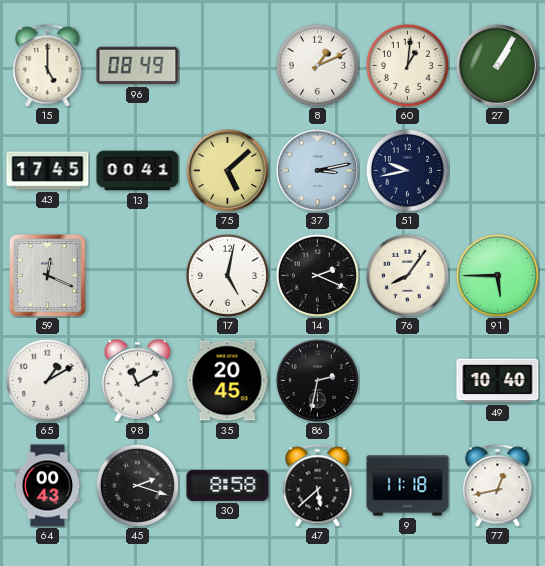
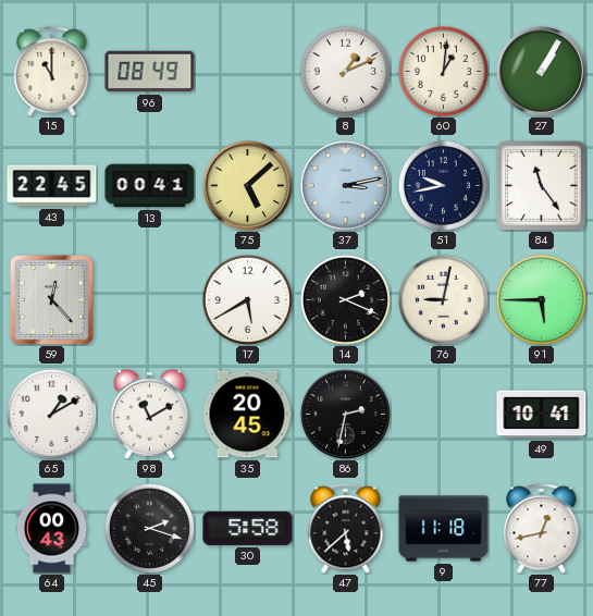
15: 5:00 -> 11:00 (52, 72)
43: 17:45 -> 22:45 (52, 186)
84: none -> 11:24 (542, 186)
59: 12:19 -> 12:23 (51, 299)
17: 5:02 -> 5:40 (247, 299)
76: 8:06 -> 9:02 (443, 299)
49: 10:40 -> 10:41 (542, 415)
30: 8:58 -> 5:58 (248, 528)
